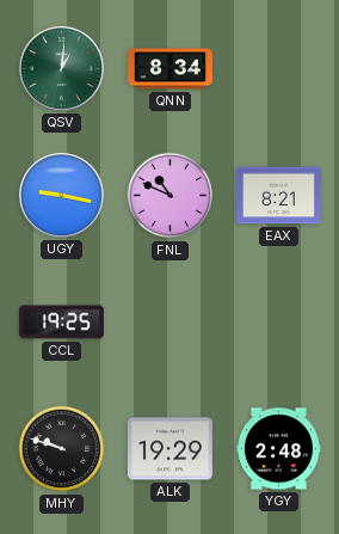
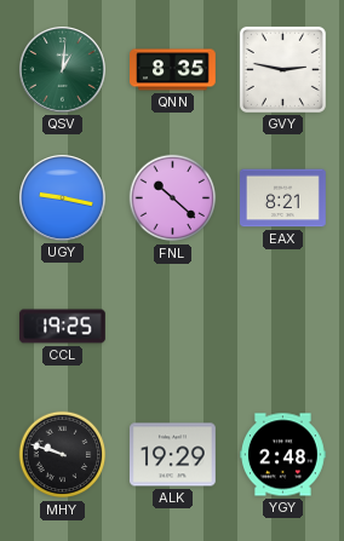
QNN: 8:34 -> 8:35 (173, 70)
GVY: none -> 2:47 (282, 69)
FNL: 10:49 -> 10:22 (173, 198)
